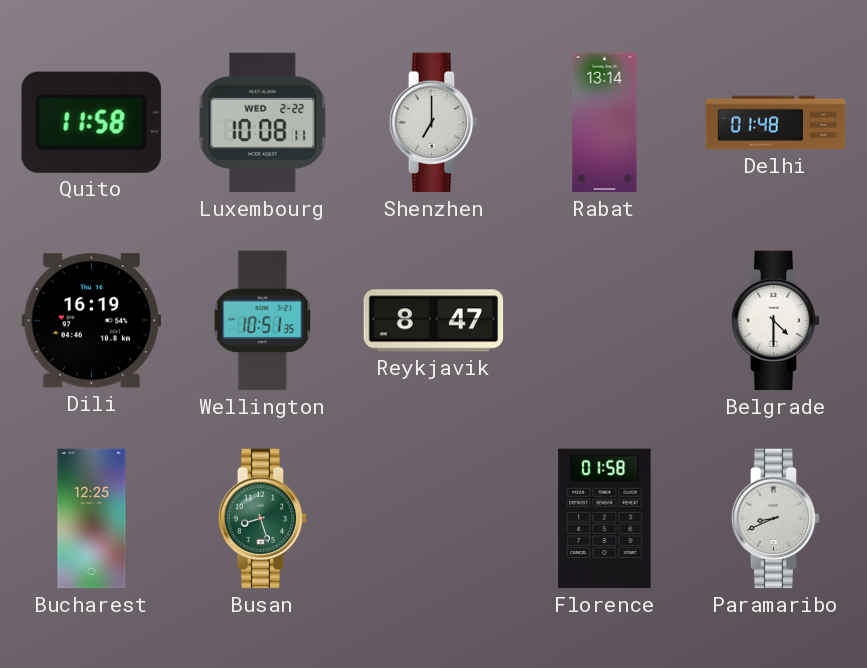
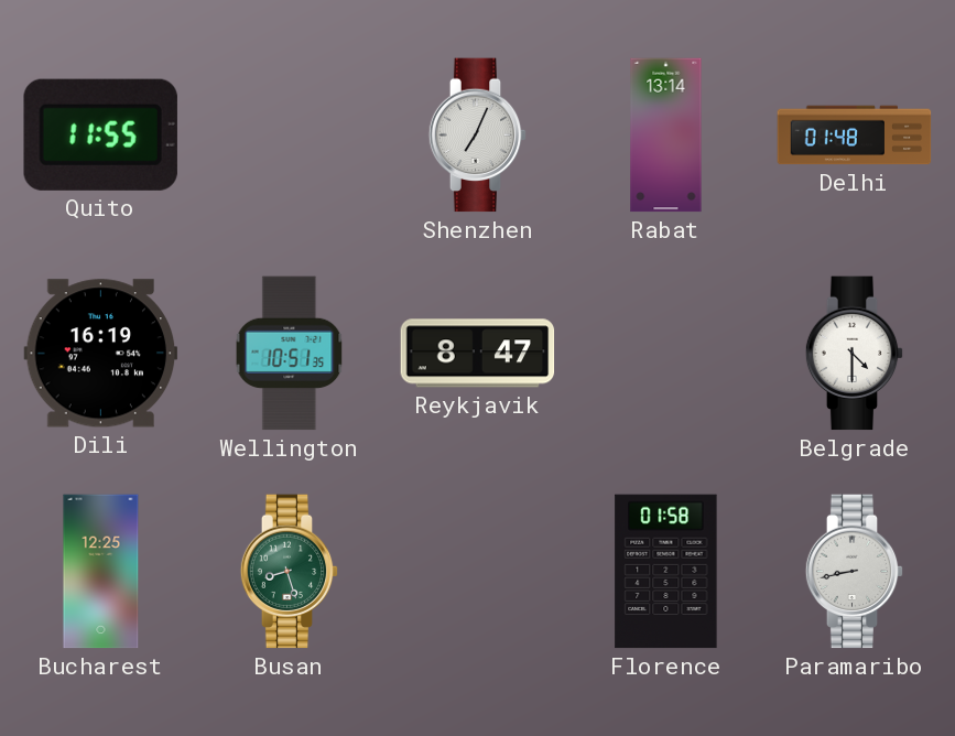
Quito: 11:58 -> 11:55 (100, 134)
Luxembourg: 10:08 -> none (263, 123)
Shenzhen: 7:00 -> 7:04 (478, 136)
Paramaribo: 8:41 -> 8:43 (855, 572)
